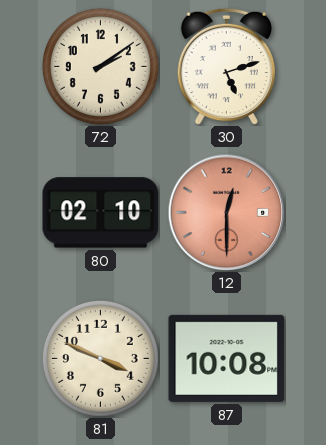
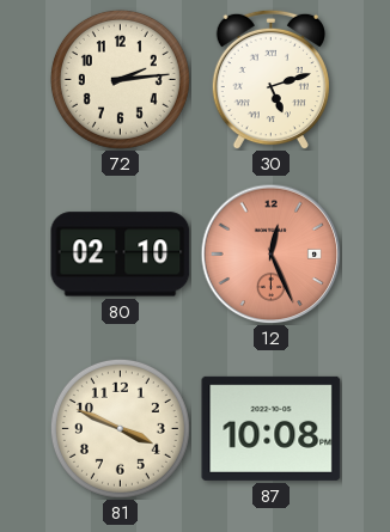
72: 2:09 -> 2:14 (120, 79)
12: 12:30 -> 12:26 (270, 253)
